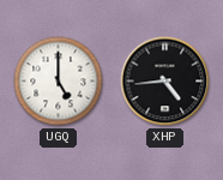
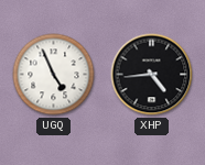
UGQ: 5:00 -> 4:56 (54, 75)
